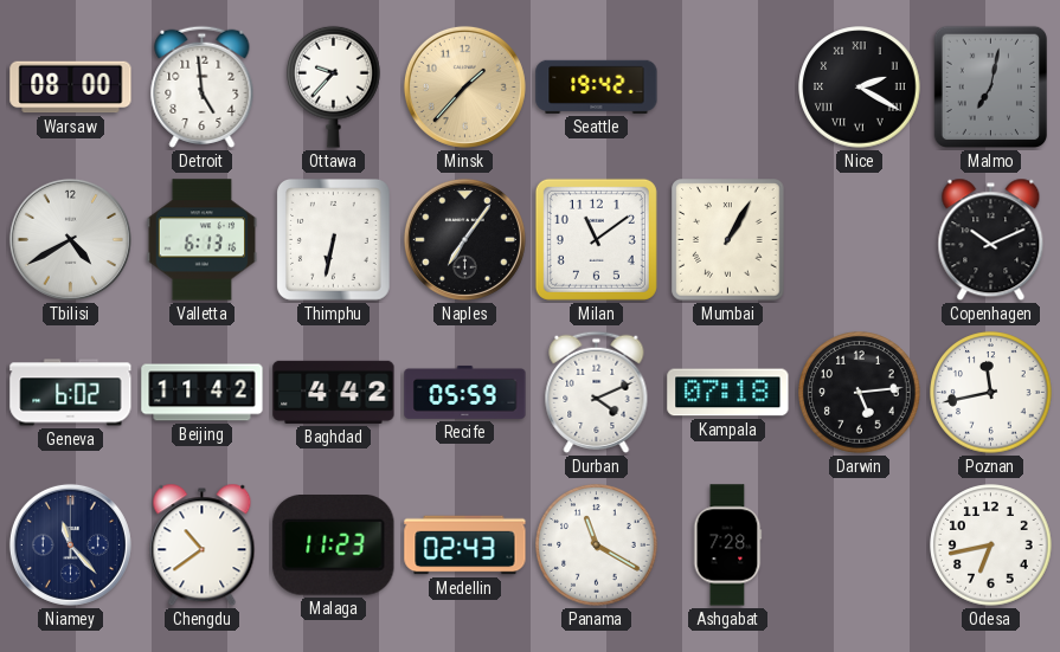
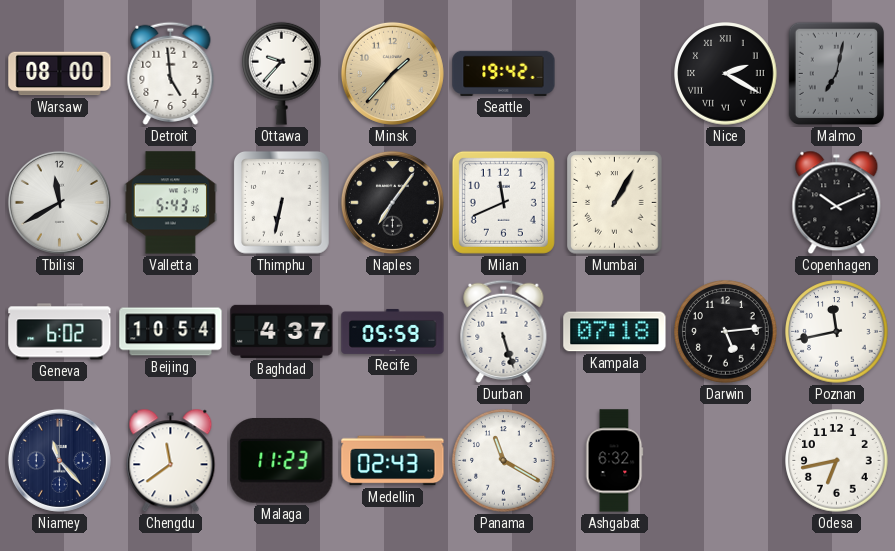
Tbilisi: 4:40 -> 11:40 (59, 202)
Valletta: 6:13 -> 5:43 (171, 203)
Milan: 11:09 -> 11:41 (503, 202)
Beijing: 11:42 -> 10:54 (171, 332)
Baghdad: 4:42 -> 4:37 (282, 331)
Durban: 4:11 -> 5:27 (504, 331)
Chengdu: 10:39 -> 11:39 (171, 461)
Ashgabat: 7:28 -> 6:32 (614, 461)
